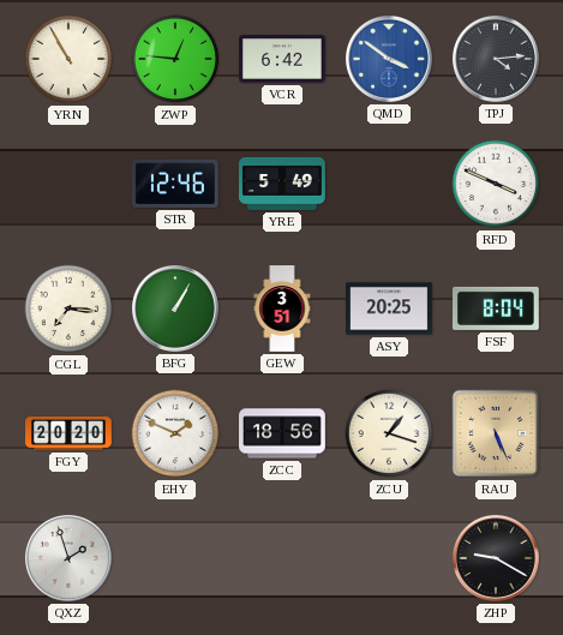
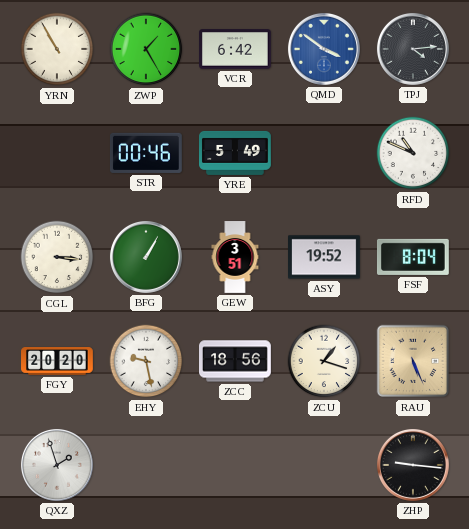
ZWP: 12:46 -> 1:25 (146, 49)
STR: 12:46 -> 00:46 (146, 153)
RFD: 3:49 -> 10:49 (413, 153)
CGL: 7:16 -> 3:16 (57, 257)
ASY: 20:25 -> 19:52 (325, 257)
EHY: 1:49 -> 9:28 (146, 361)
ZHP: 9:20 -> 9:16 (413, 465)
